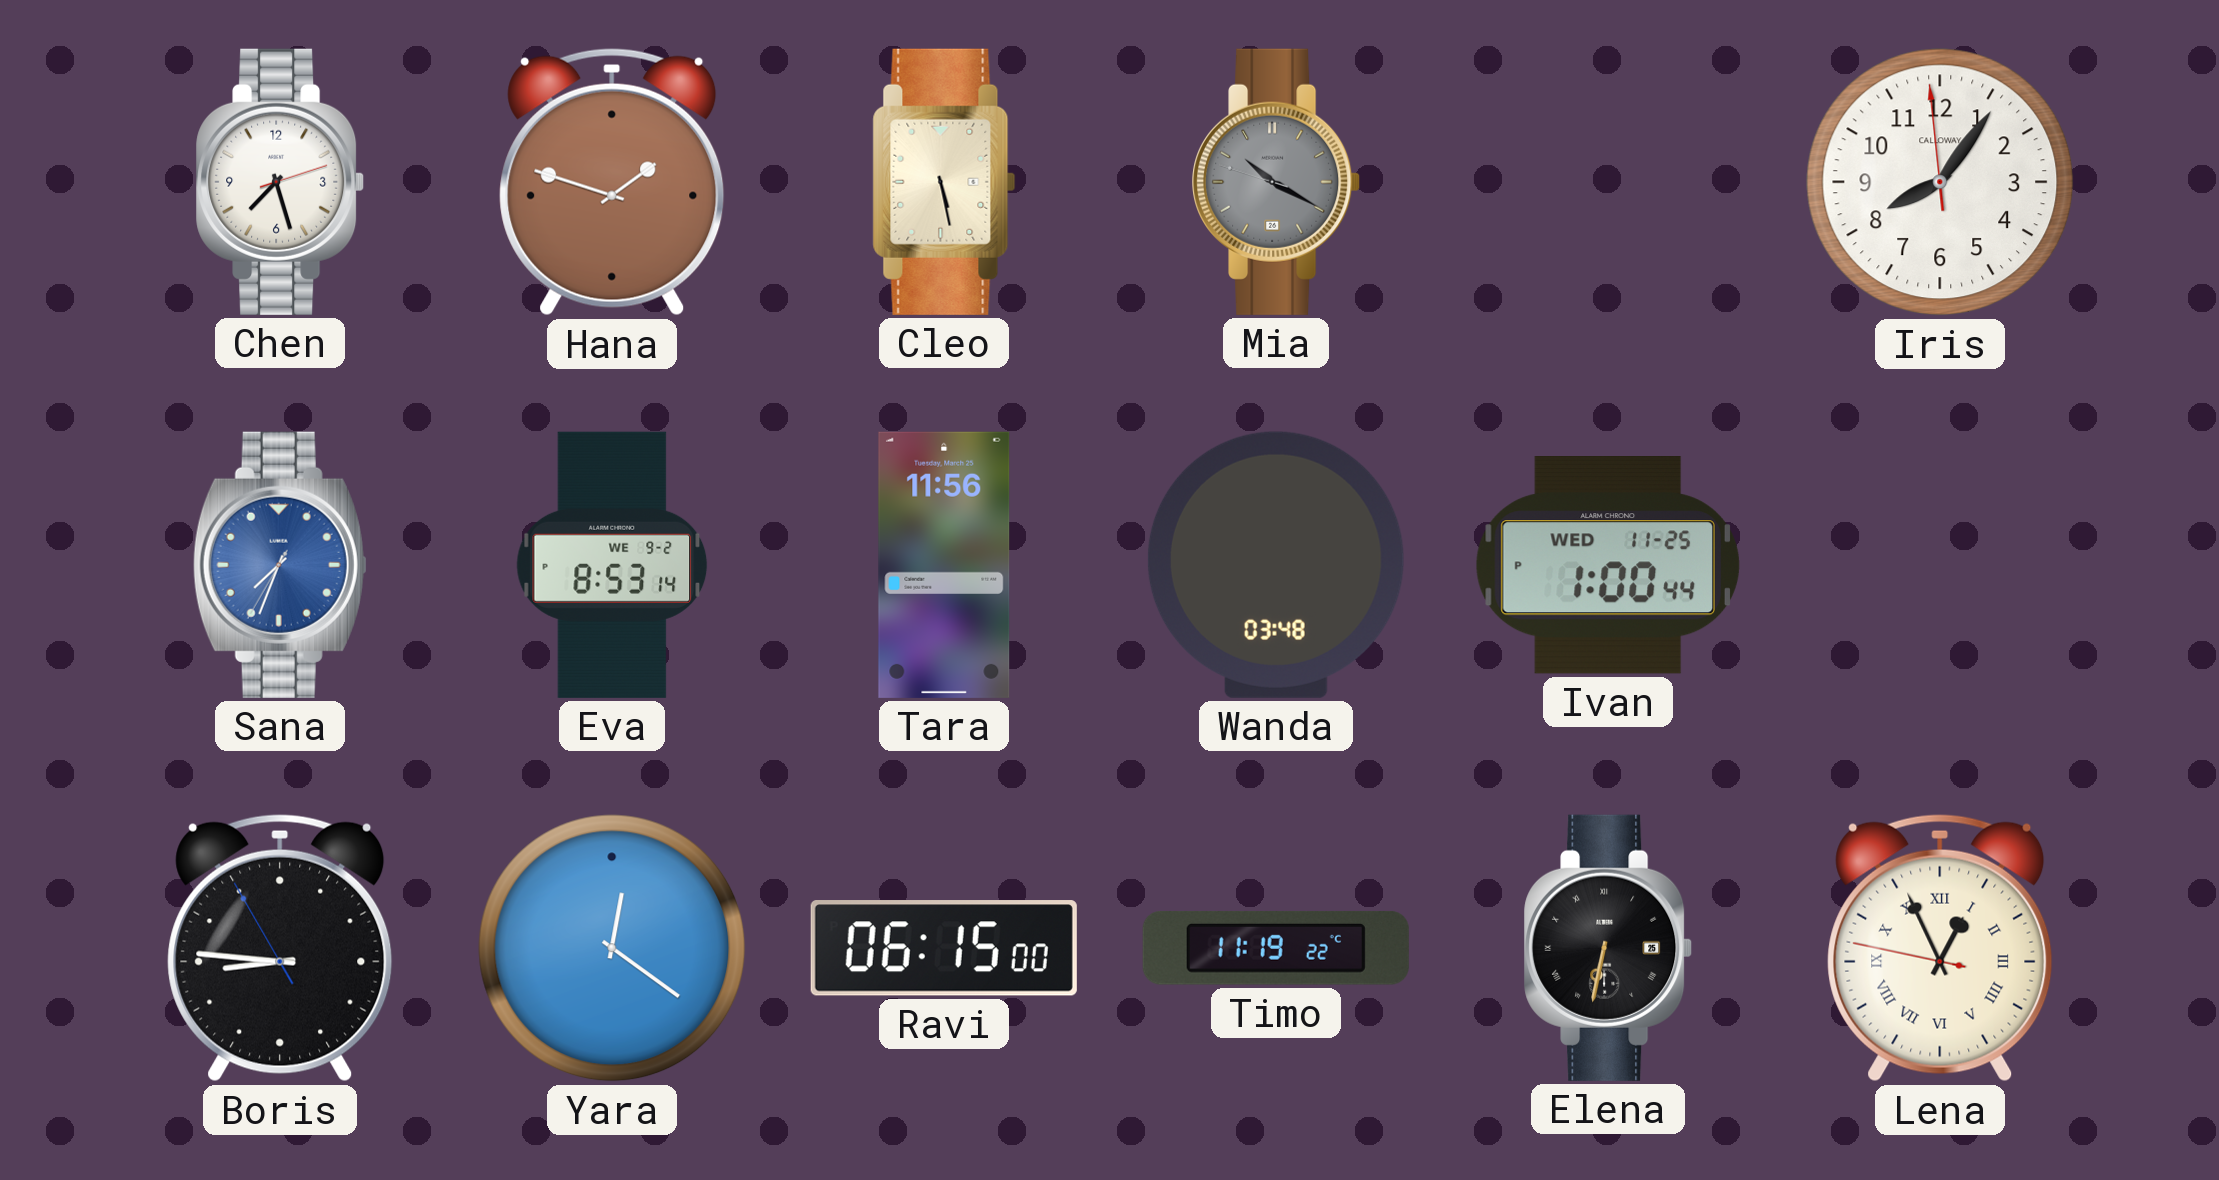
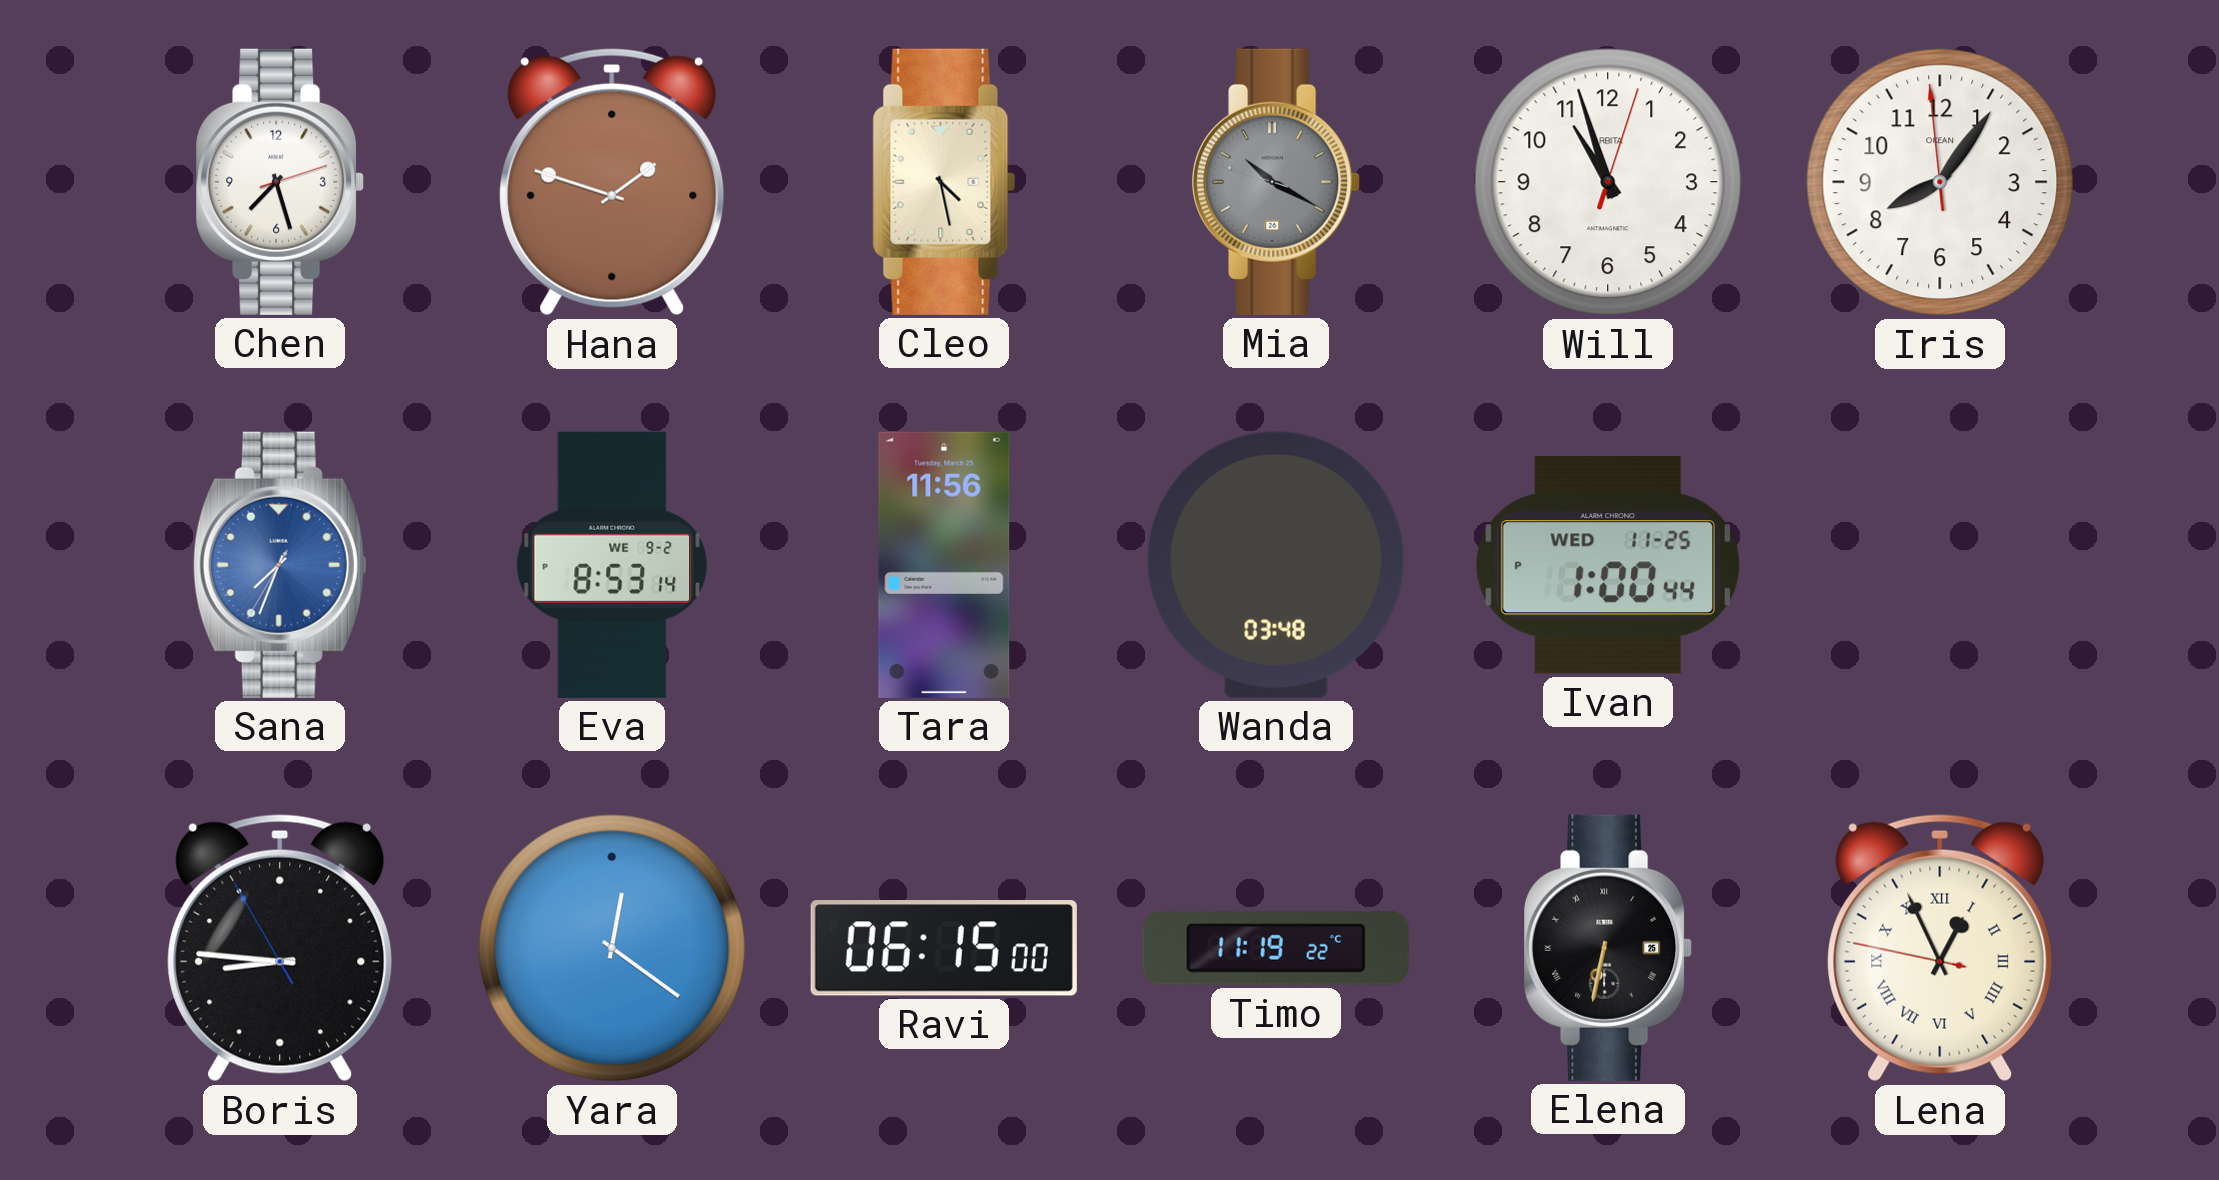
Cleo: 5:28 -> 4:28 (944, 182)
Will: none -> 10:57 (1608, 182)
Iris brand: CALLOWAY -> OKEAN (1940, 182)
